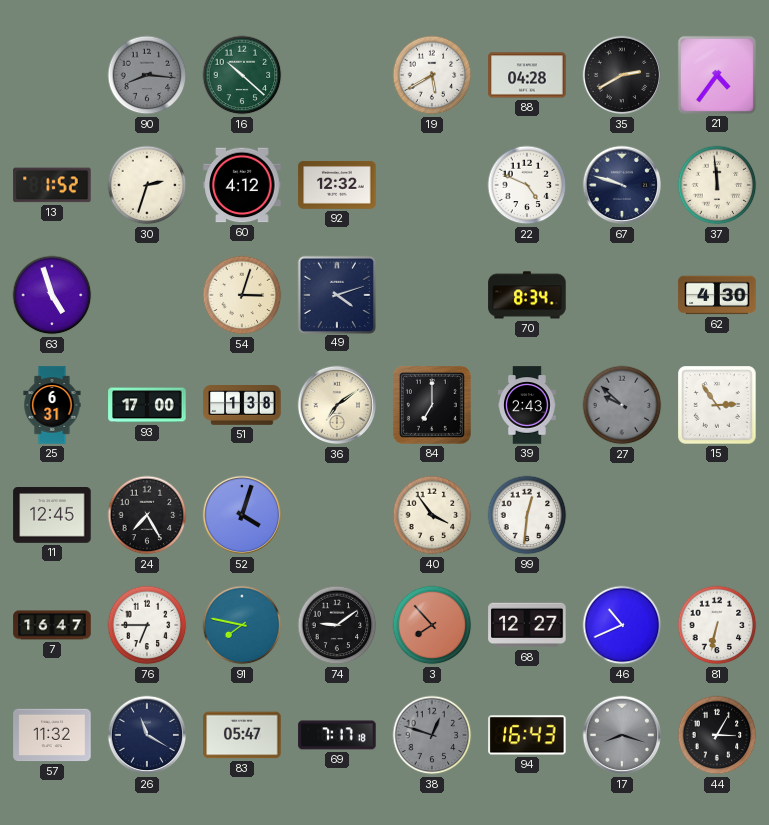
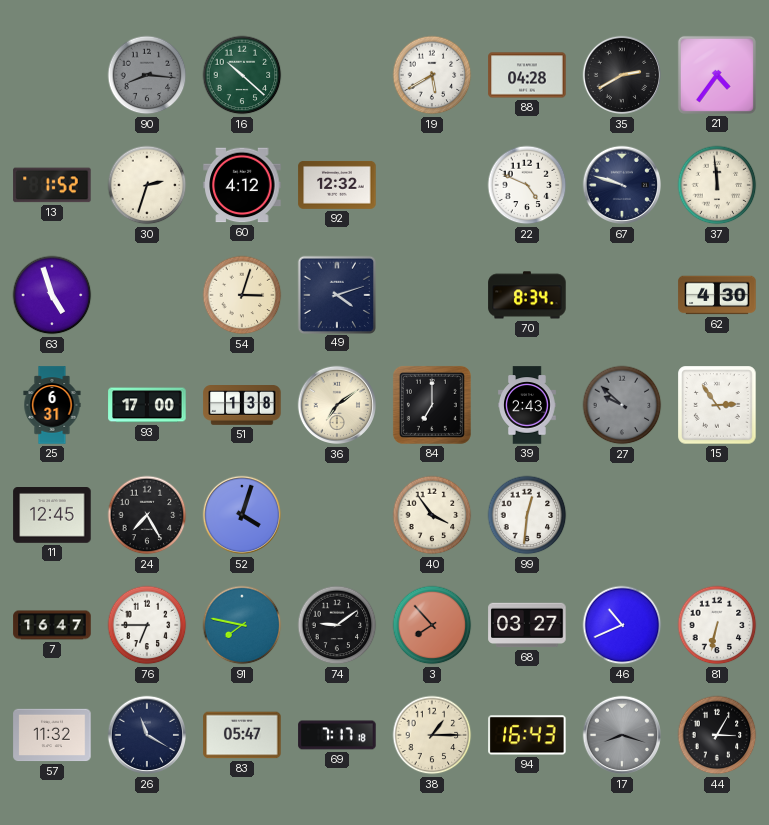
68: 12:27 -> 03:27 (527, 625)
38: 12:48 -> 1:15 (432, 735)
38 dial: grey -> cream (432, 735)
